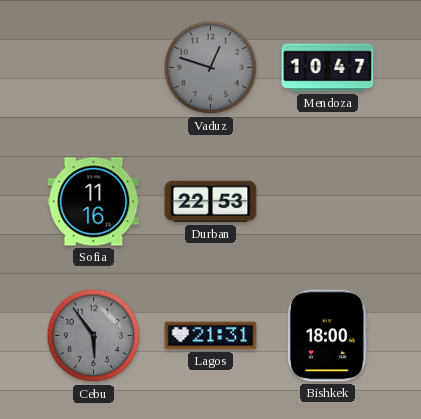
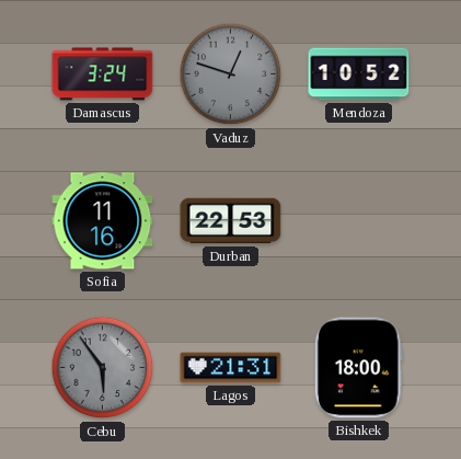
Damascus: none -> 3:24 (103, 74)
Mendoza: 10:47 -> 10:52 (359, 74)
